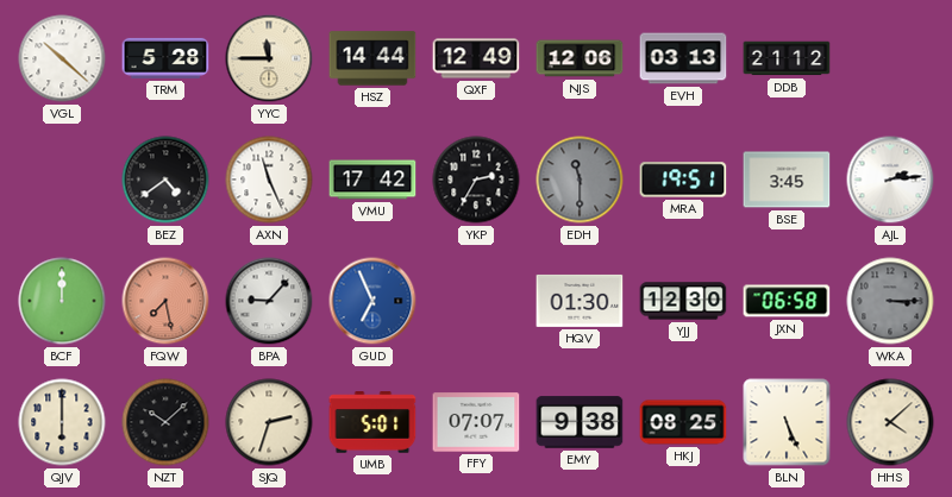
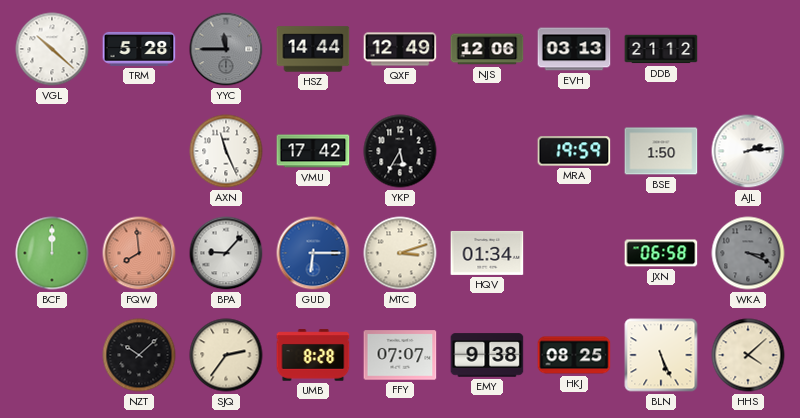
YYC dial: cream -> grey (226, 49)
BEZ: 4:39 -> none (165, 180)
YKP: 2:35 -> 5:35 (400, 151)
EDH: 11:30 -> none (580, 180)
MRA: 19:51 -> 19:59 (574, 151)
BSE: 3:45 -> 1:50 (661, 151)
FQW: 7:28 -> 7:59 (139, 253)
GUD: 6:56 -> 6:15 (313, 253)
MTC: none -> 3:12 (400, 253)
HQV: 01:30 -> 01:34 (487, 253)
YJJ: 12:30 -> none (683, 301)
WKA: 3:15 -> 3:19 (748, 253)
QJV: 6:00 -> none (62, 422)
SJQ: 2:33 -> 2:36 (226, 355)
UMB: 5:01 -> 8:28 (313, 355)
